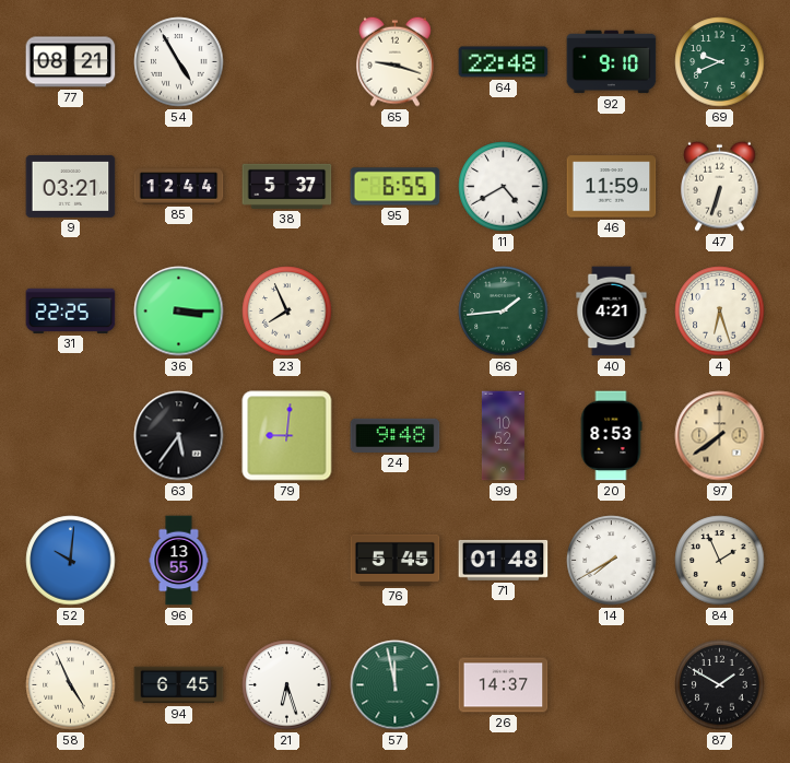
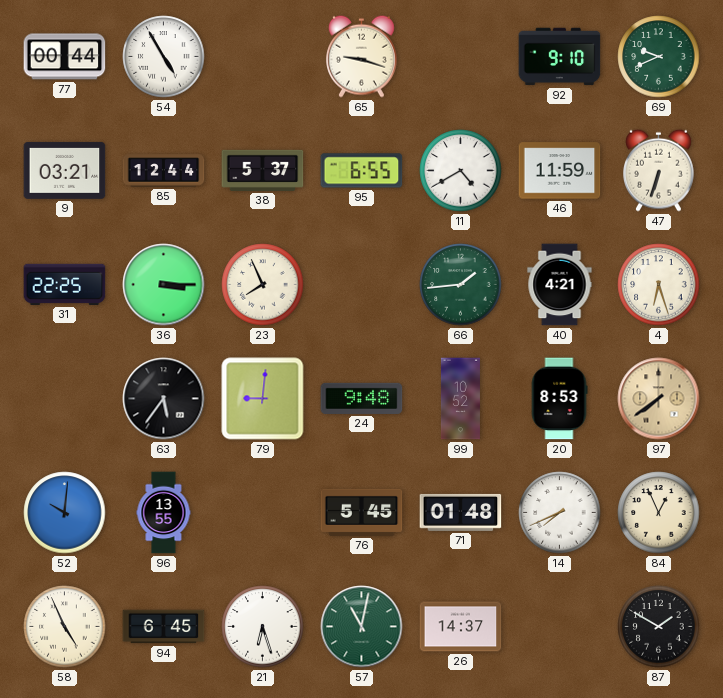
77: 08:21 -> 00:44 (65, 57)
64: 22:48 -> none (504, 62)
14: 7:40 -> 7:41 (560, 513)
84: 1:56 -> 12:56 (659, 513)
57: 11:58 -> 11:02 (362, 627)
